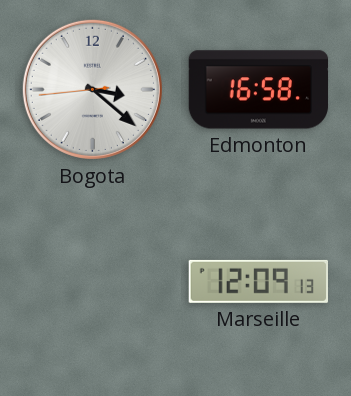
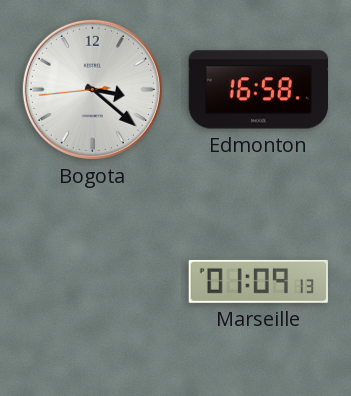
Marseille: 12:09 -> 01:09 (259, 281)
